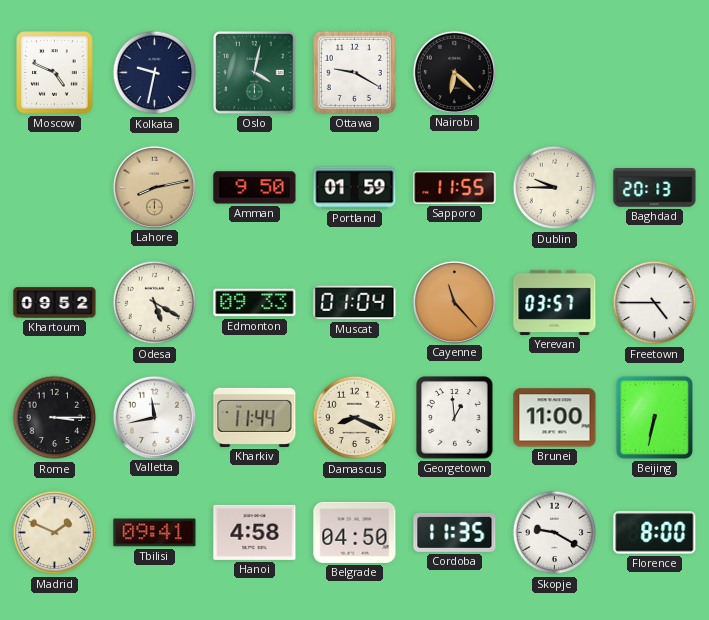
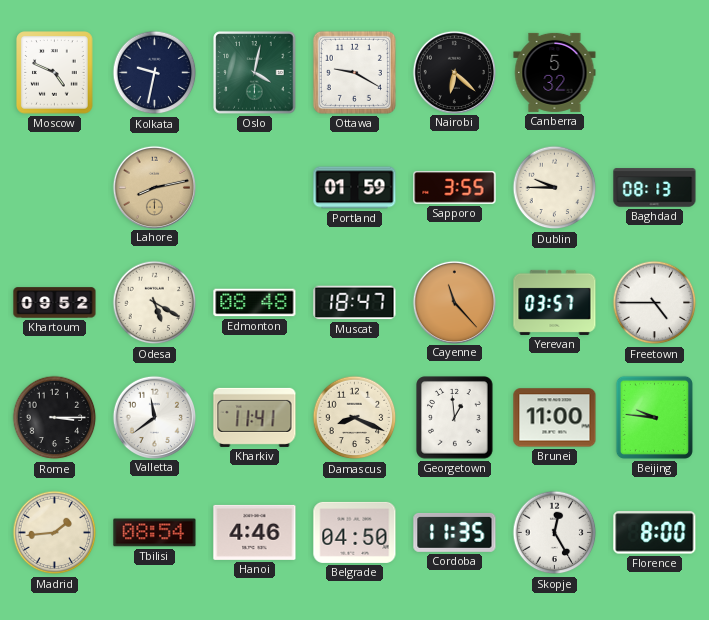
Canberra: none -> 5:32 (555, 72)
Amman: 9:50 -> none (255, 188)
Sapporo: 11:55 -> 3:55 (455, 188)
Baghdad: 20:13 -> 08:13 (655, 188)
Edmonton: 09:33 -> 08:48 (255, 303)
Muscat: 01:04 -> 18:47 (355, 303)
Valletta: 11:43 -> 11:39 (154, 417)
Kharkiv: 11:44 -> 11:41 (255, 417)
Beijing: 6:32 -> 9:46 (654, 417)
Madrid: 1:49 -> 1:44 (55, 533)
Tbilisi: 09:41 -> 08:54 (155, 533)
Hanoi: 4:58 -> 4:46 (255, 532)
Skopje: 9:20 -> 12:25 (555, 533)
